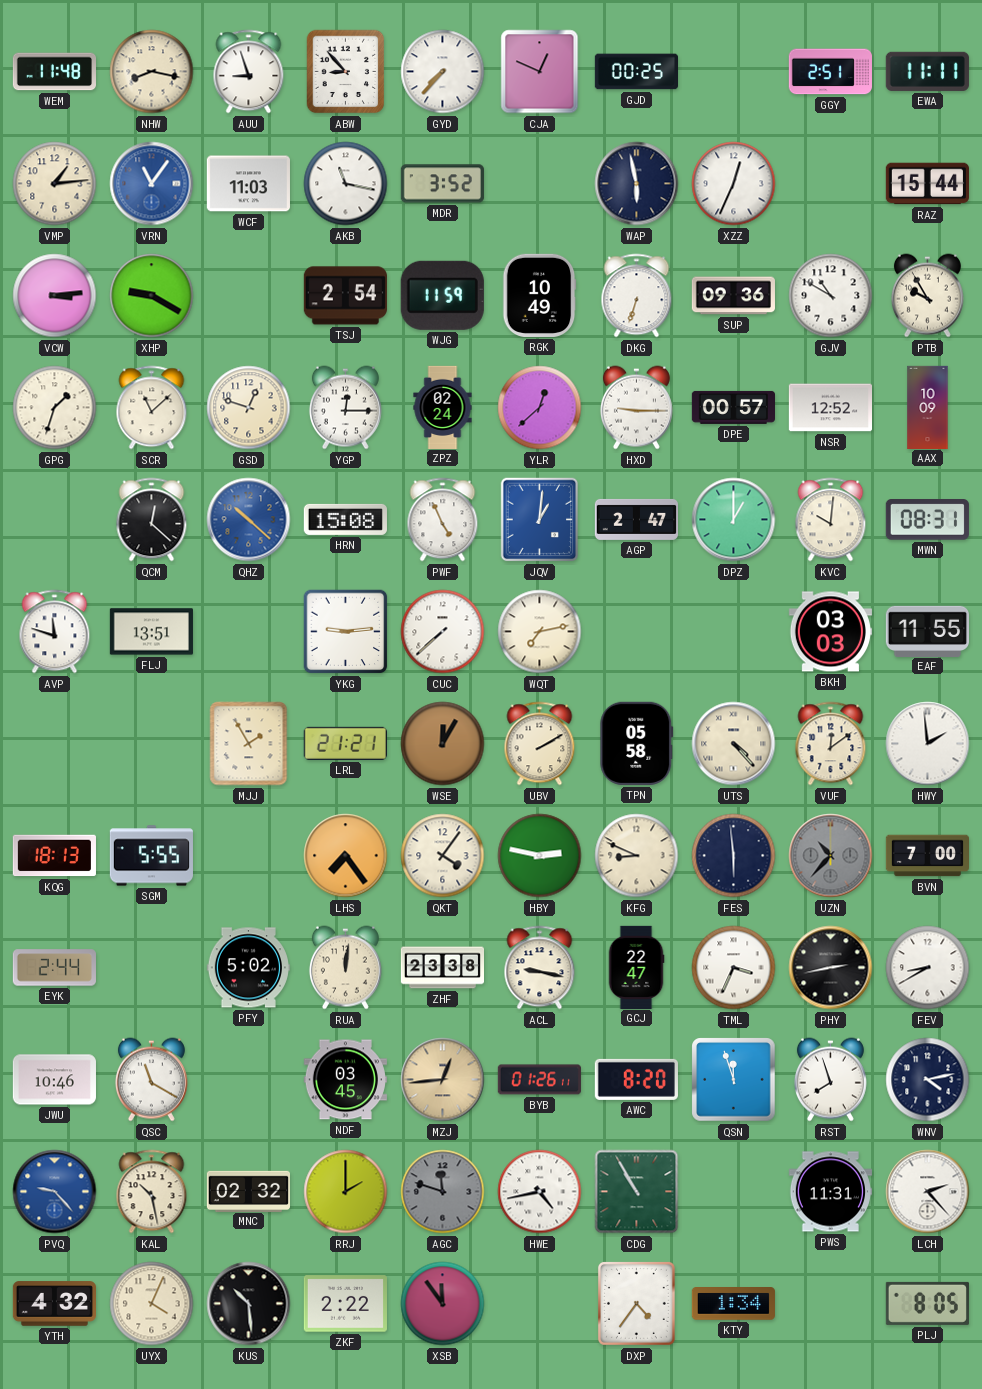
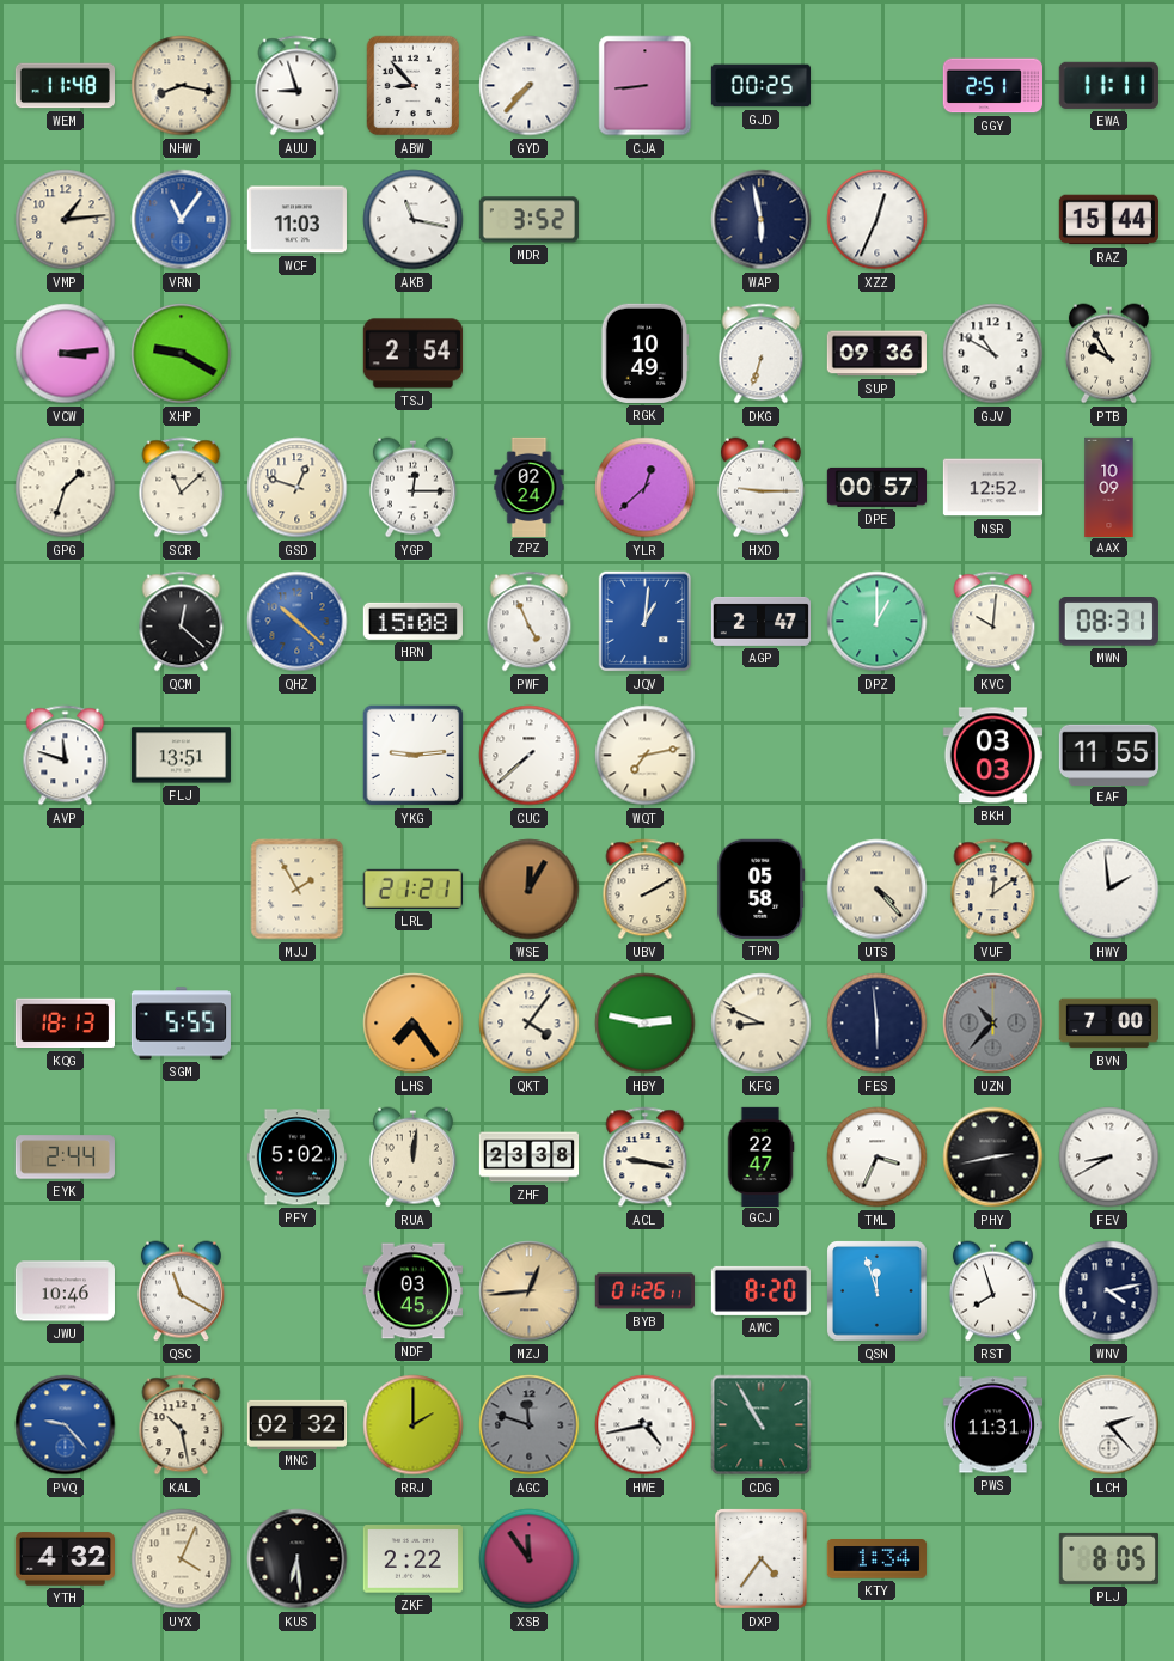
CJA: 12:49 -> 8:44 (646, 86)
WJG: 11:59 -> none (442, 295)
KUS: 10:29 -> 6:29 (298, 1559)
